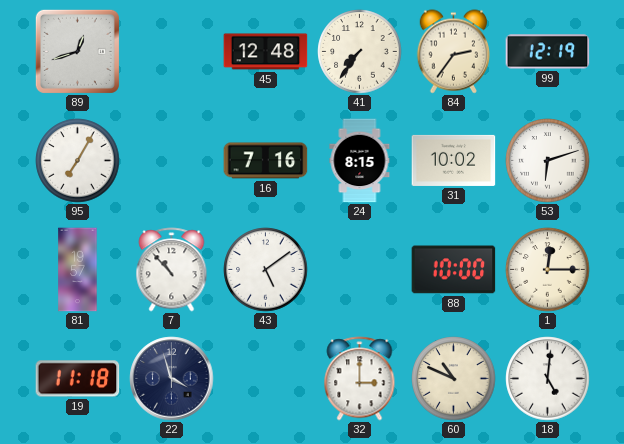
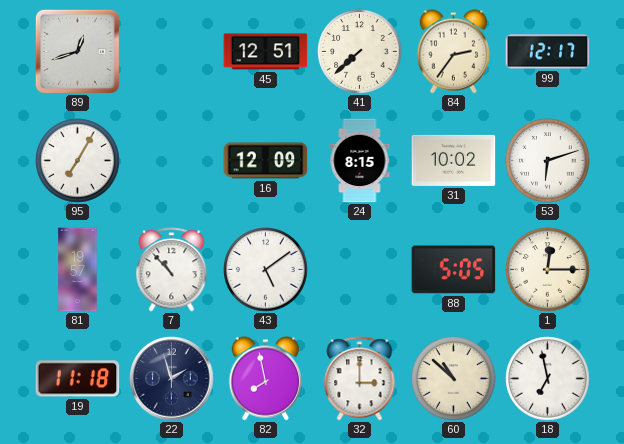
45: 12:48 -> 12:51 (266, 52)
41: 7:36 -> 7:38 (360, 52)
99: 12:19 -> 12:17 (548, 52)
16: 7:16 -> 12:09 (266, 161)
88: 10:00 -> 5:05 (454, 270)
22: 3:57 -> 1:57 (172, 379)
82: none -> 7:58 (265, 379)
60: 10:49 -> 10:52 (454, 379)
18: 5:01 -> 6:58 (548, 379)
